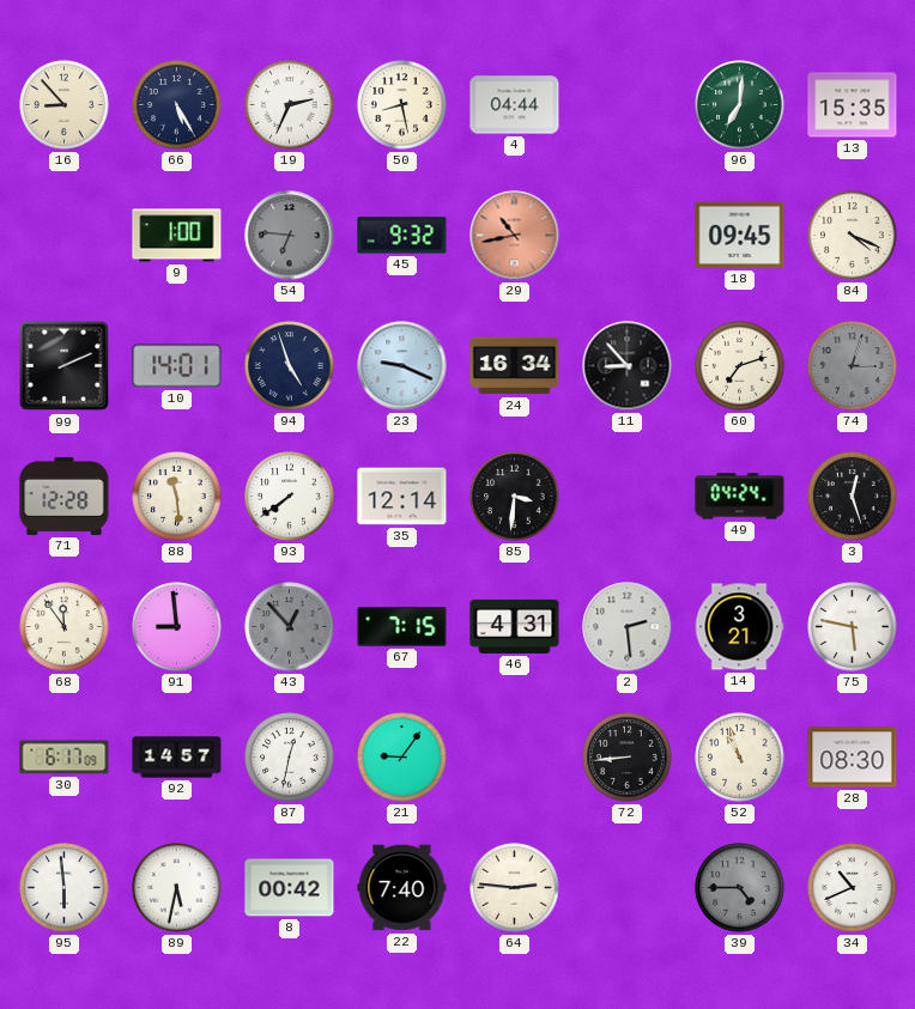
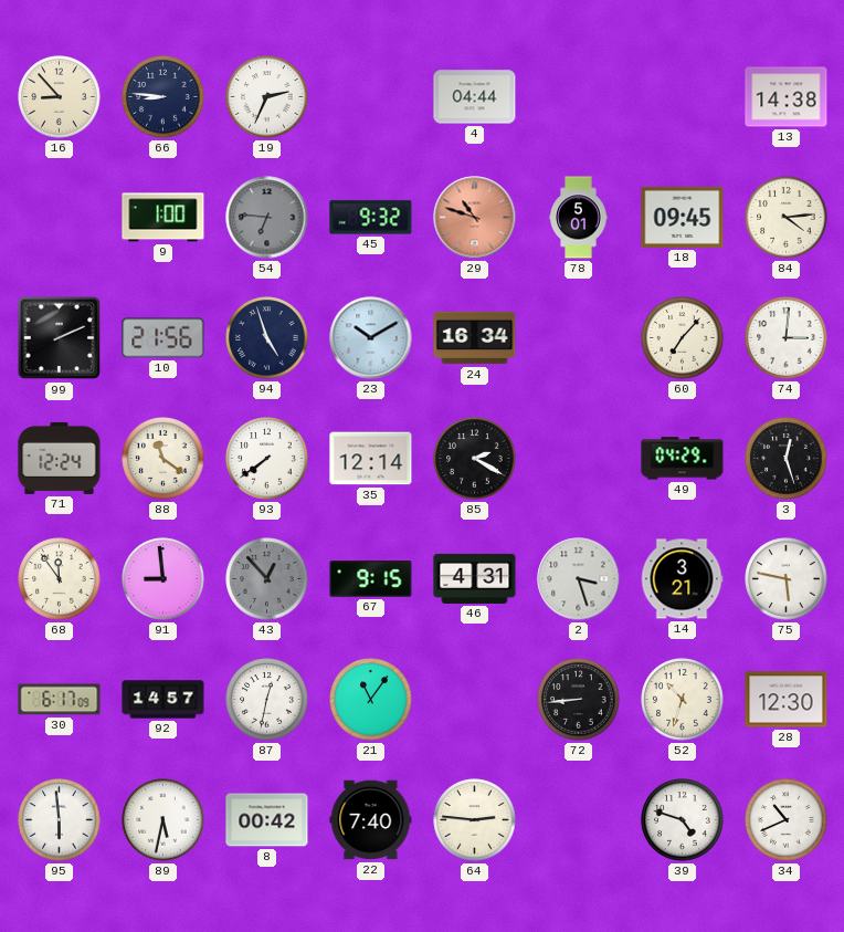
66: 5:25 -> 8:46 (163, 97)
50: 8:28 -> none (402, 105)
96: 7:01 -> none (740, 105)
13: 15:35 -> 14:38 (787, 97)
29: 10:43 -> 10:48 (475, 218)
78: none -> 5:01 (579, 218)
84: 4:19 -> 4:14 (787, 218)
10: 14:01 -> 21:56 (163, 338)
23: 9:19 -> 10:10 (371, 338)
11: 8:53 -> none (628, 366)
60: 7:12 -> 7:07 (683, 338)
74: 3:03 -> 3:01 (787, 338)
74 dial: grey -> white (787, 338)
71: 12:28 -> 12:24 (60, 458)
88: 11:29 -> 11:21 (163, 459)
85: 3:31 -> 2:20 (475, 459)
49: 04:24 -> 04:29 (683, 459)
67: 7:15 -> 9:15 (371, 579)
2: 2:29 -> 3:27 (579, 579)
21: 9:06 -> 11:06 (371, 700)
52: 10:57 -> 10:33 (683, 700)
28: 08:30 -> 12:30 (787, 700)
39: 4:45 -> 4:48 (683, 820)
39 dial: grey -> white (683, 820)
